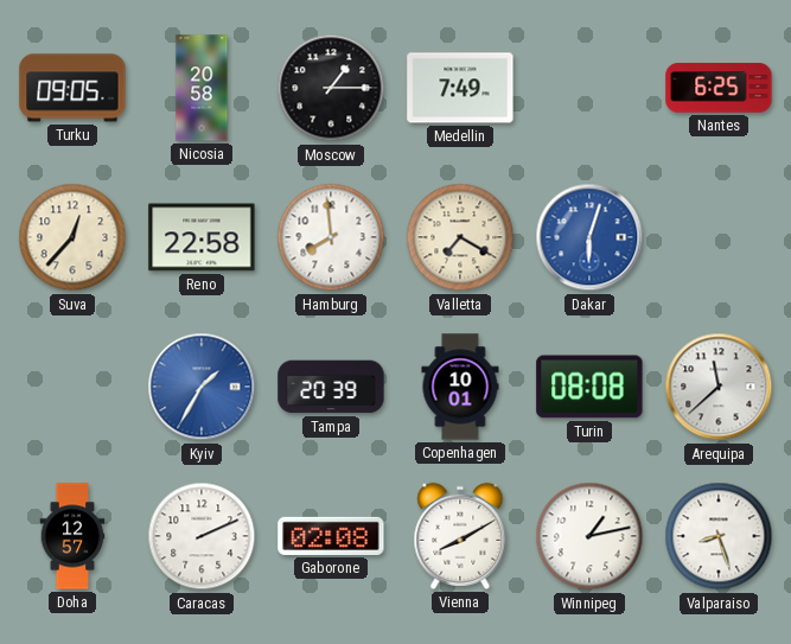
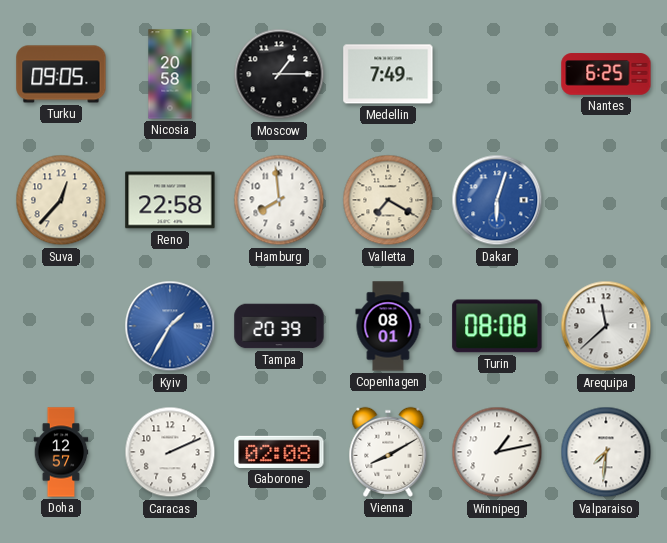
Copenhagen: 10:01 -> 08:01 (388, 326)
Valparaiso: 8:27 -> 7:31 (606, 452)
